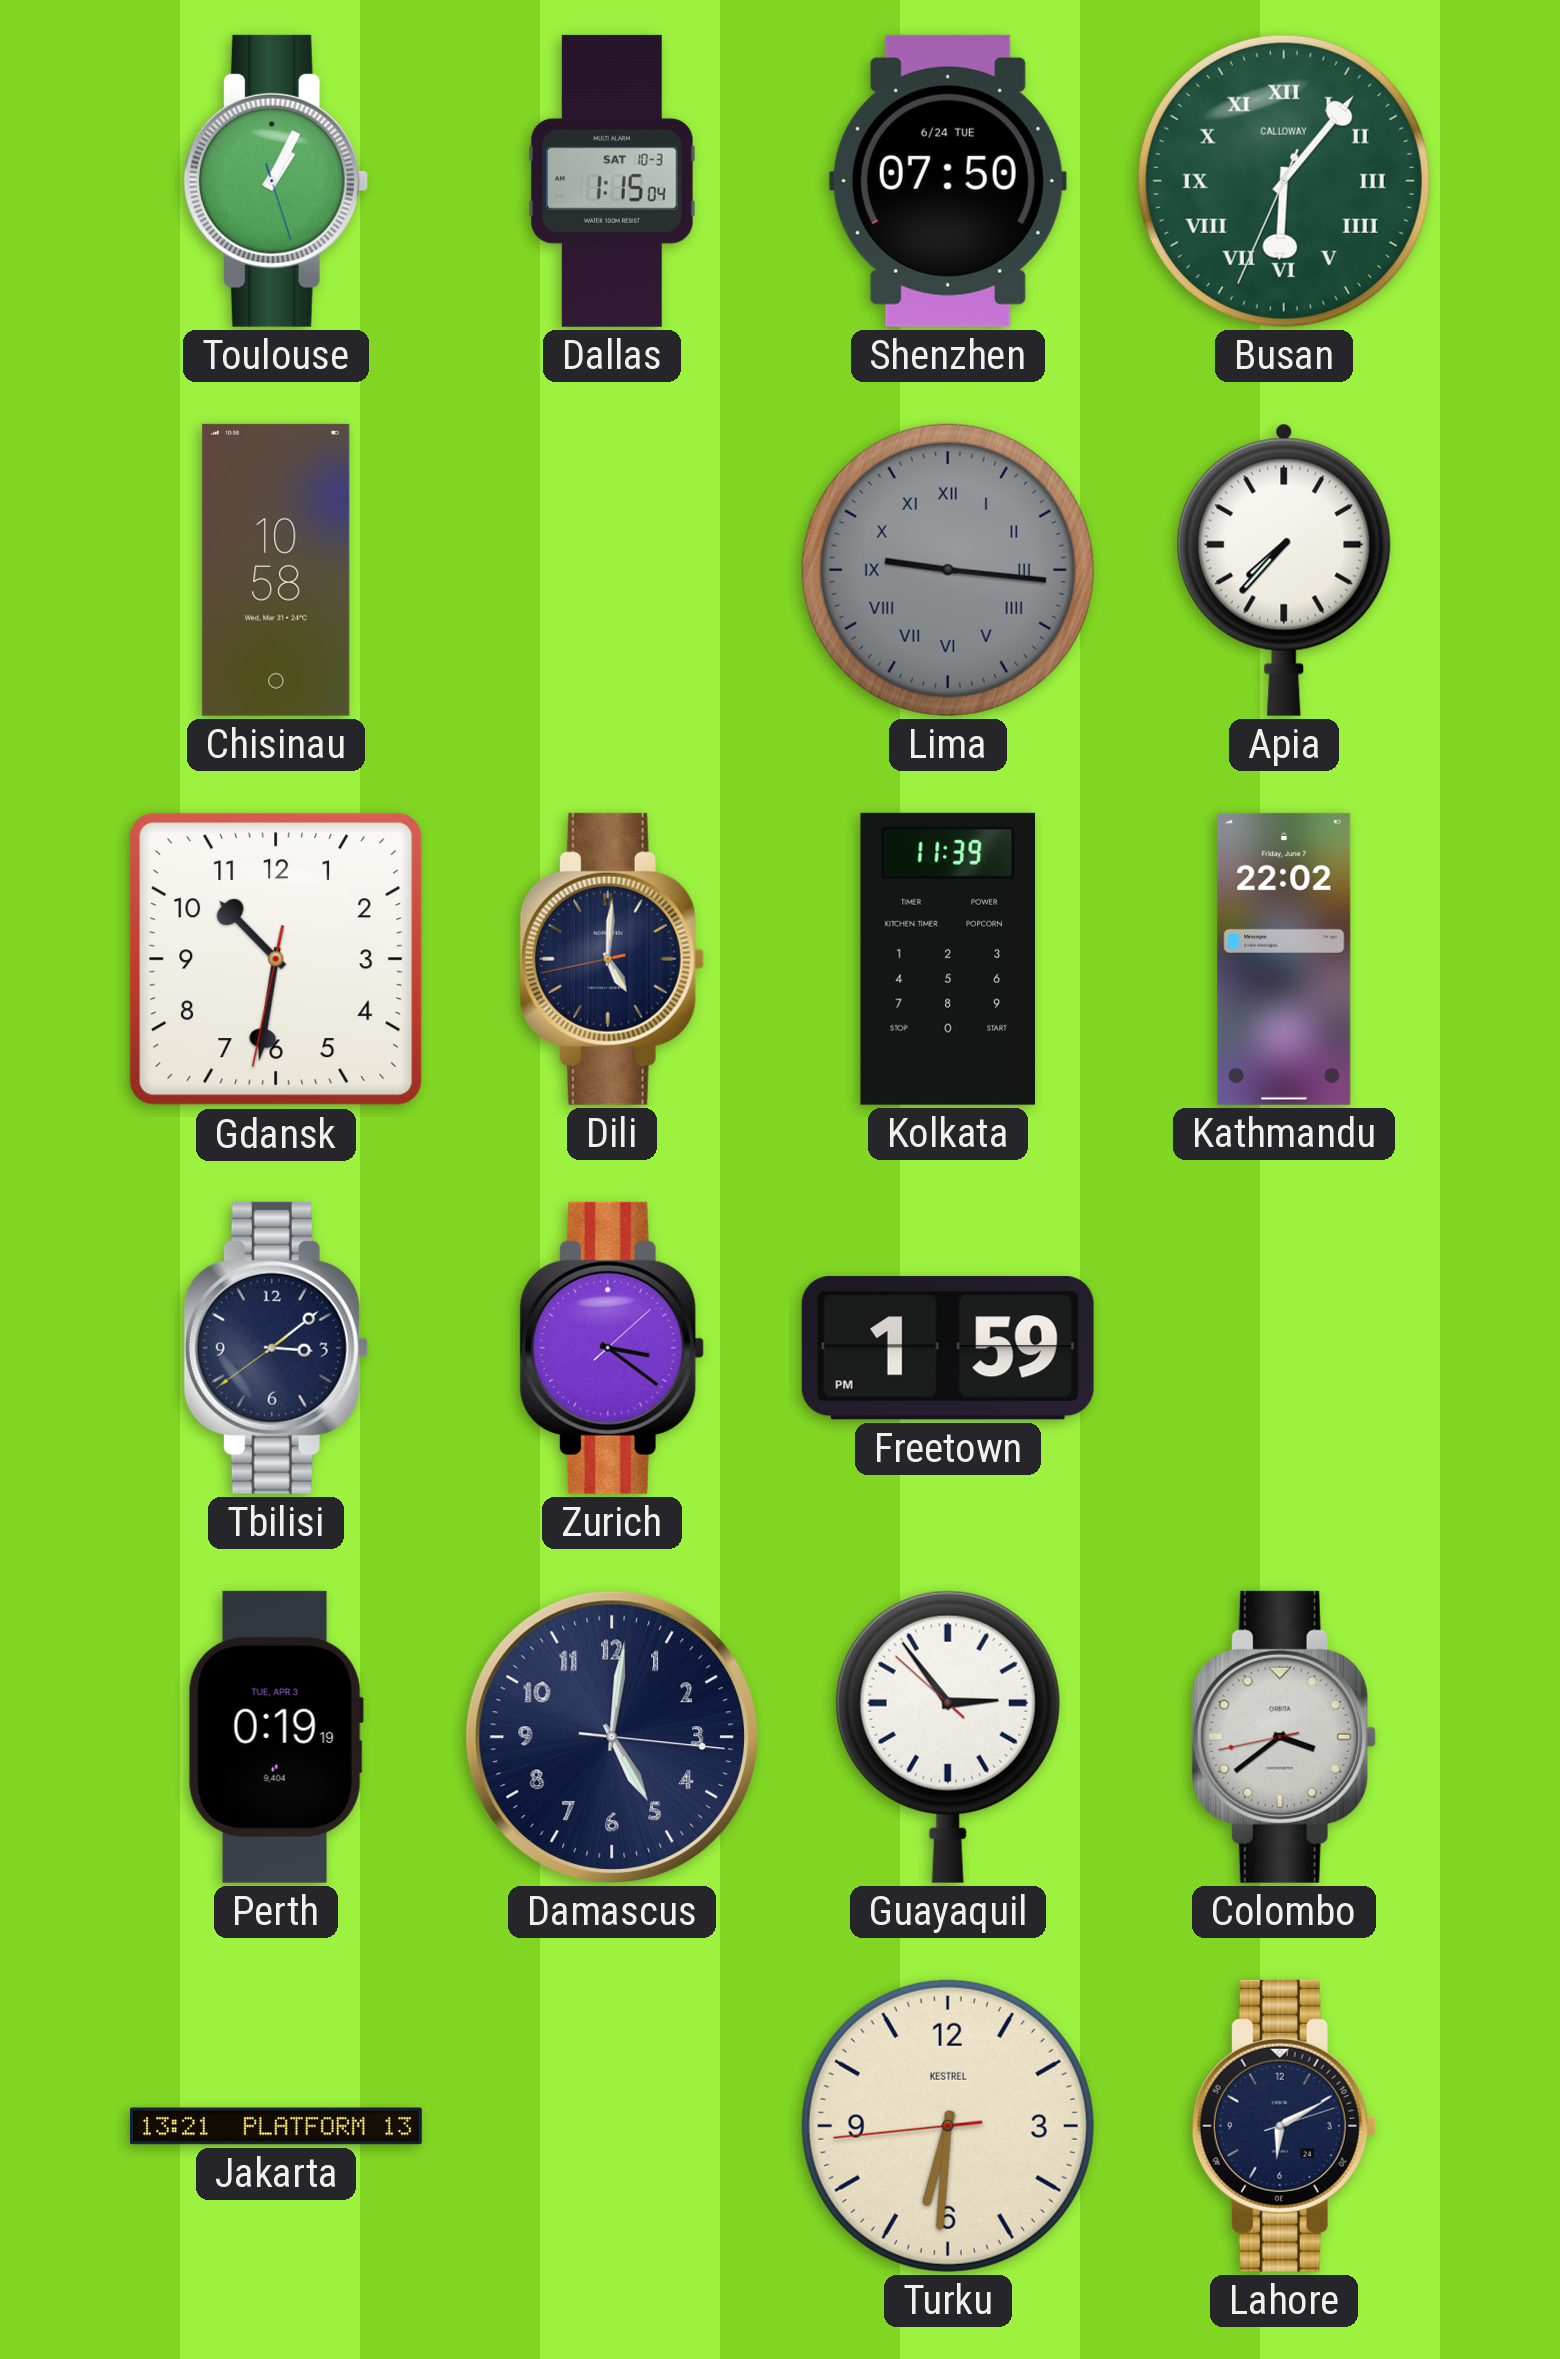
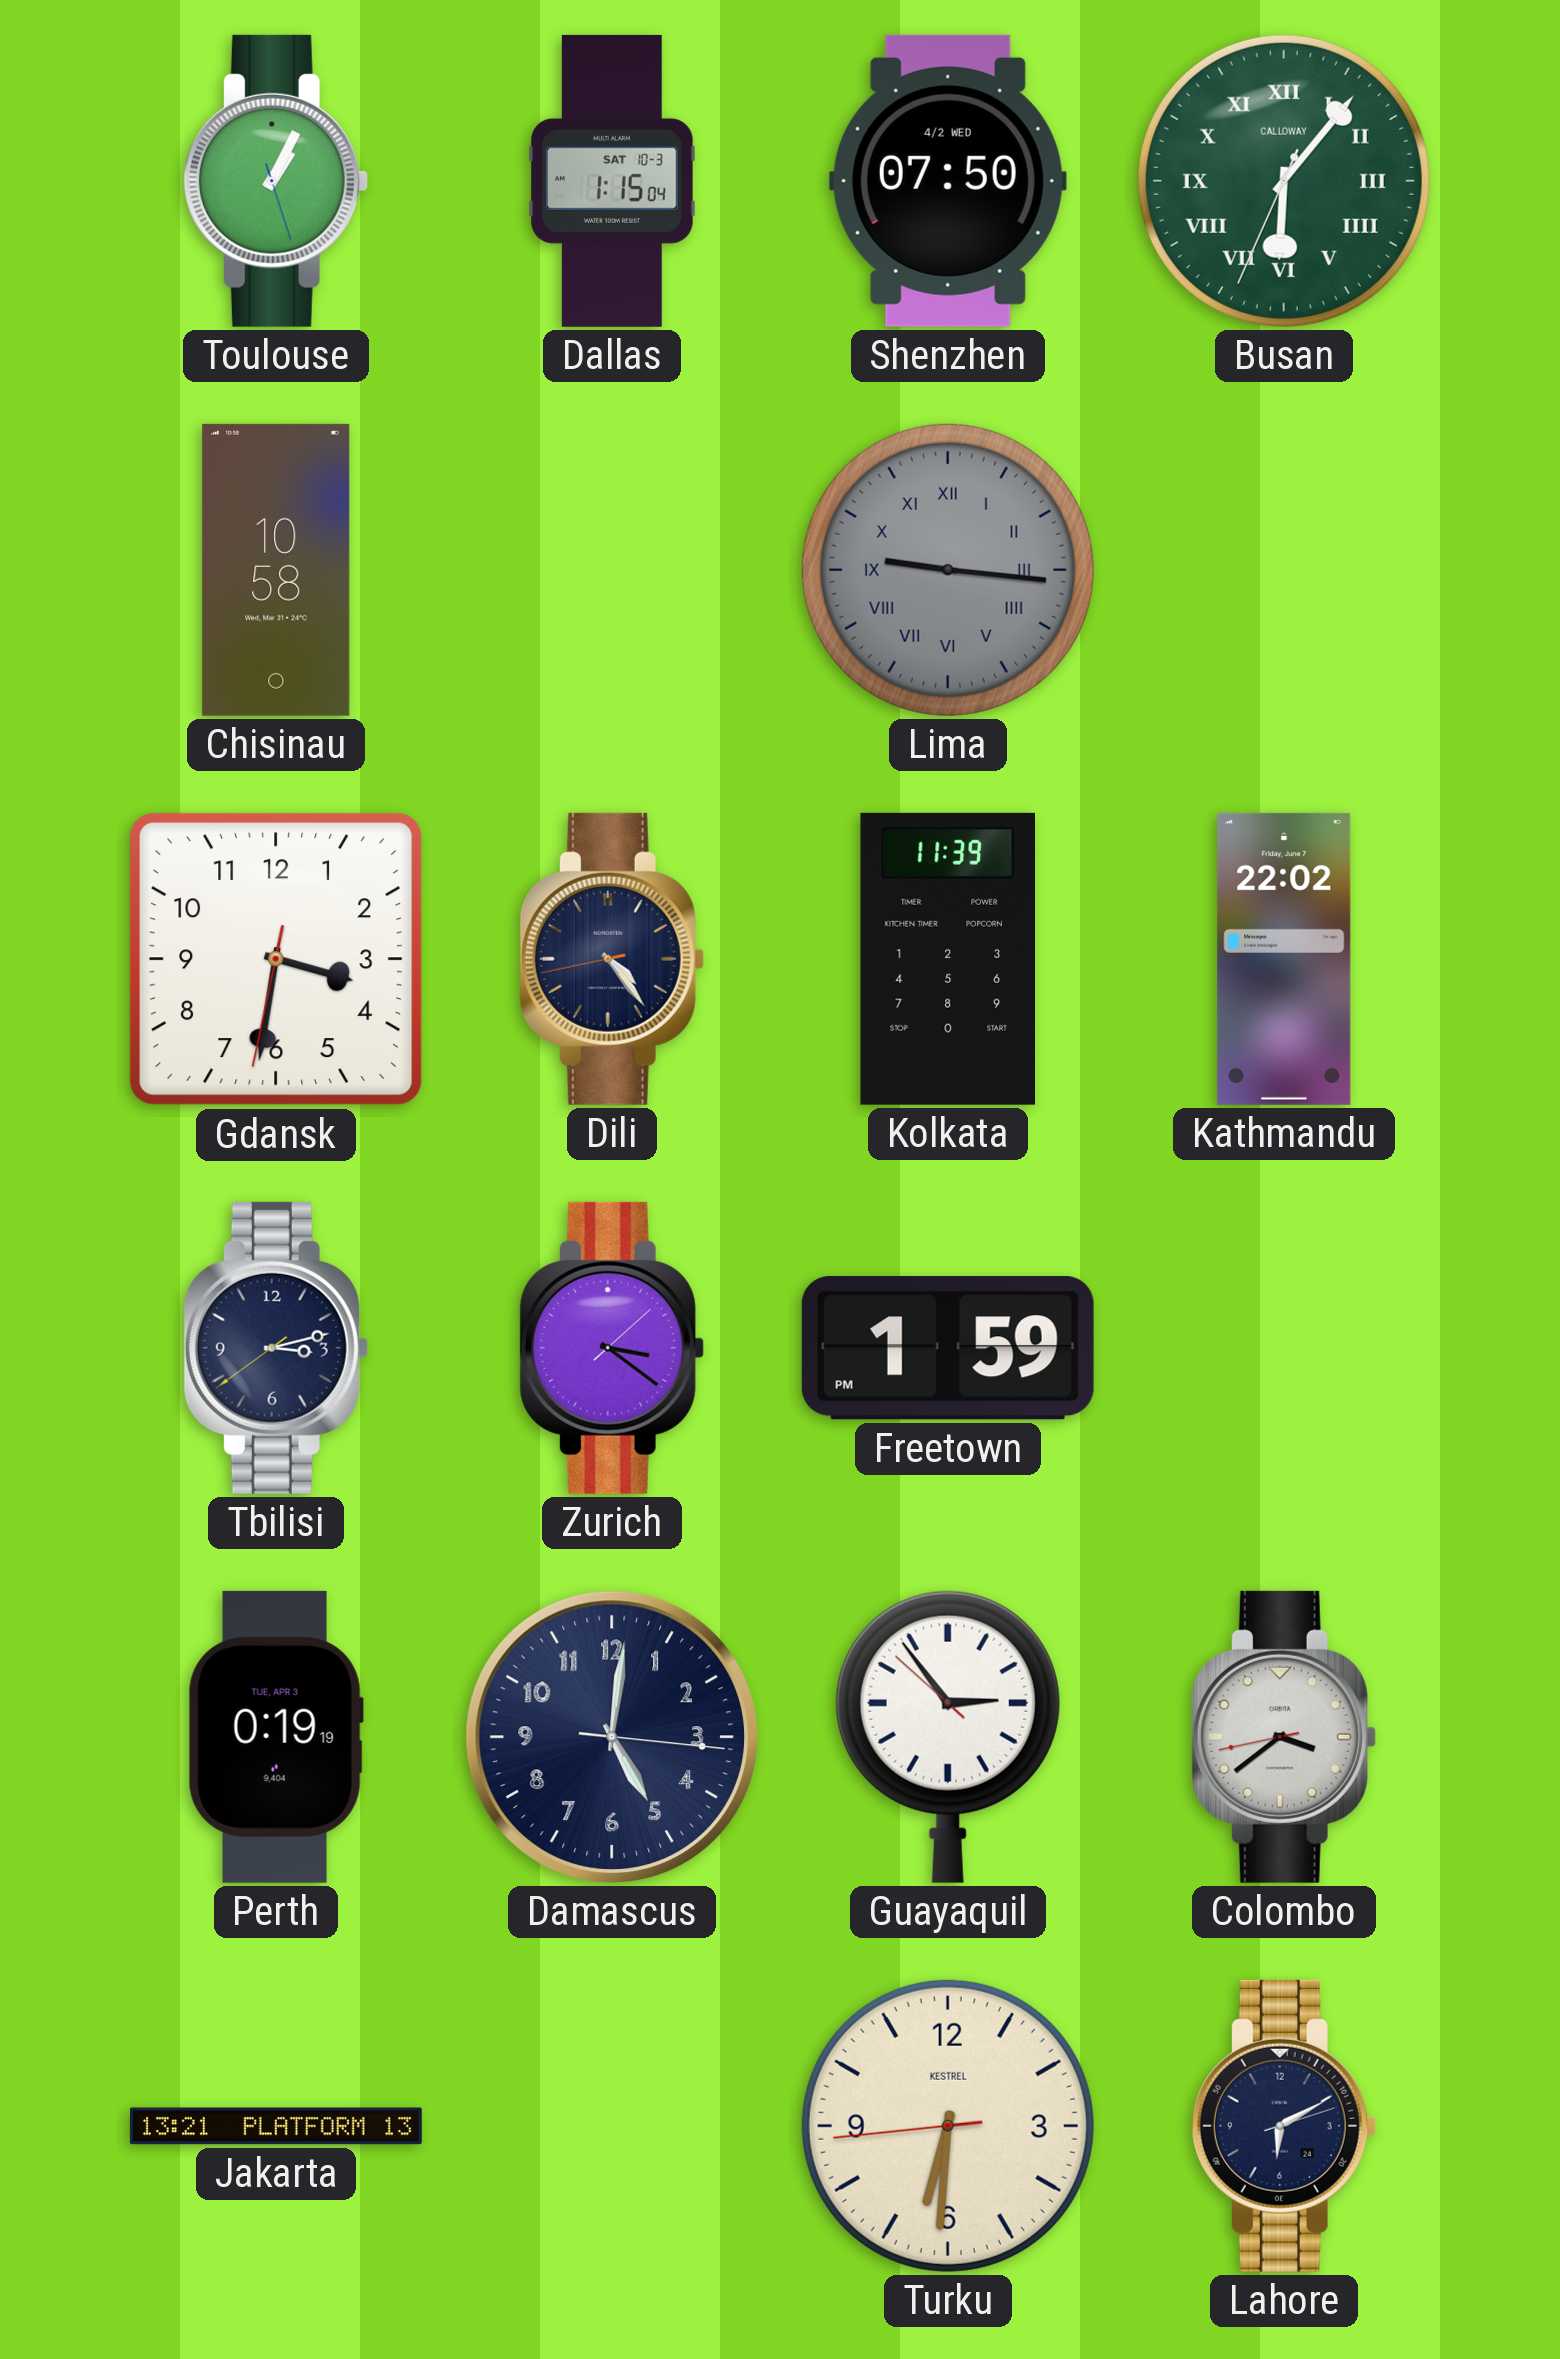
Shenzhen date: 6/24 TUE -> 4/2 WED (948, 181)
Apia: 7:37 -> none (1284, 570)
Gdansk: 10:31 -> 3:31 (276, 959)
Dili: 5:00 -> 4:23 (612, 959)
Tbilisi: 3:08 -> 3:12 (276, 1348)
